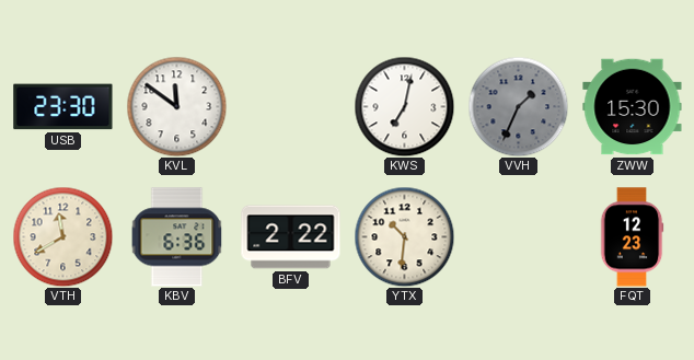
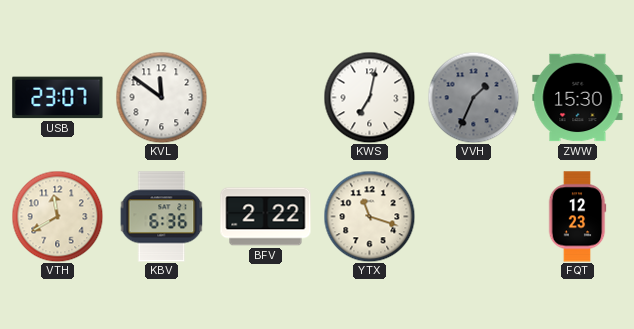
USB: 23:30 -> 23:07 (58, 98)
YTX: 10:31 -> 11:18 (369, 216)
